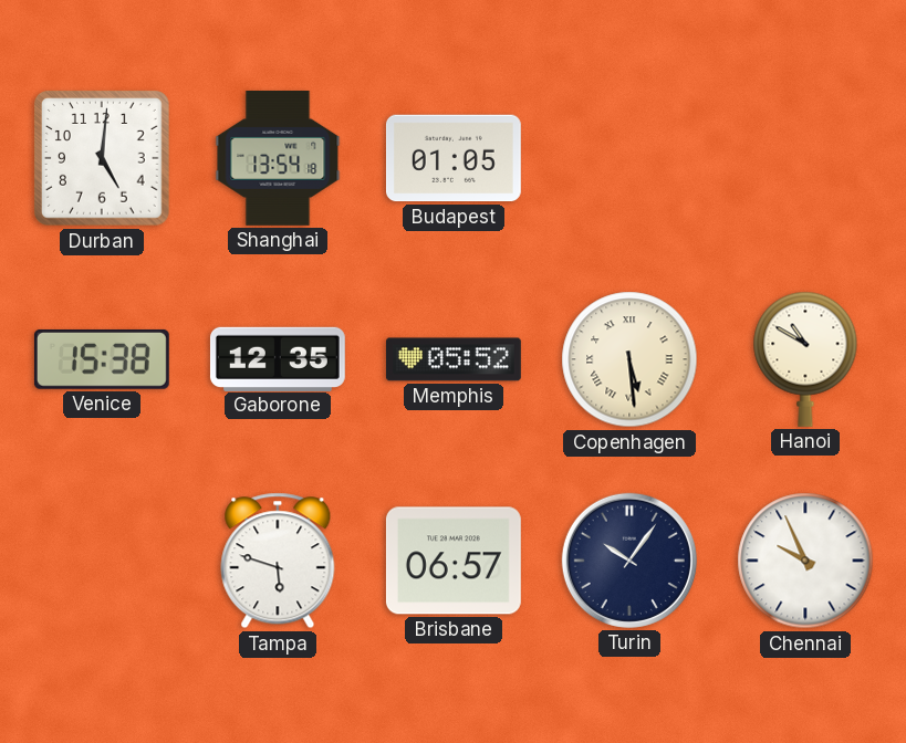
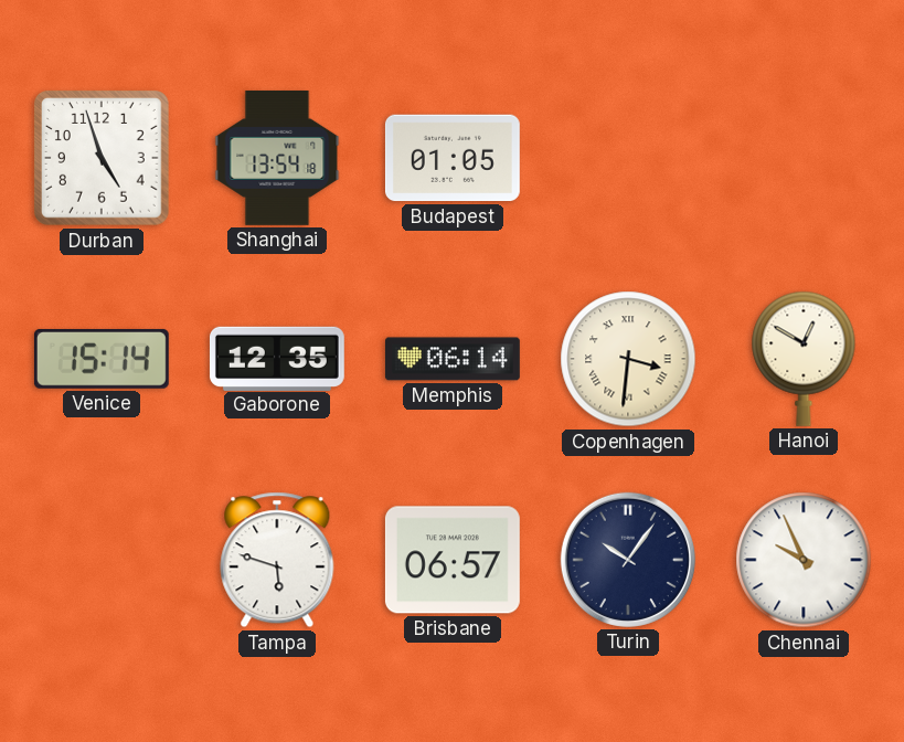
Durban: 5:01 -> 4:57 (103, 159)
Venice: 15:38 -> 15:14 (102, 359)
Memphis: 05:52 -> 06:14 (453, 359)
Copenhagen: 5:29 -> 3:31 (628, 359)
Hanoi: 10:50 -> 12:50 (804, 359)
